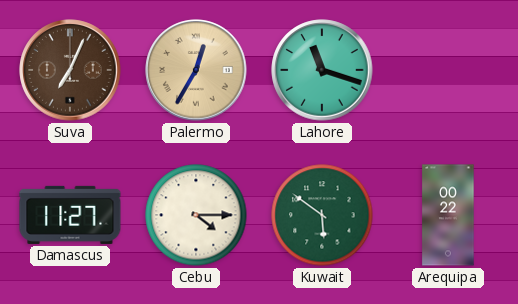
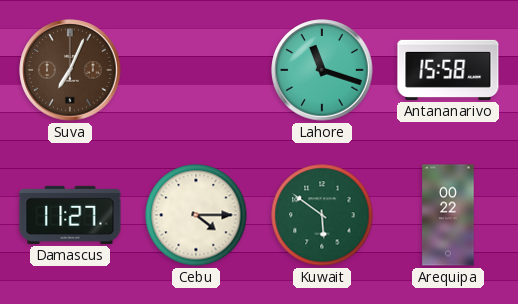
Palermo: 12:35 -> none (196, 70)
Antananarivo: none -> 15:58 (448, 70)
